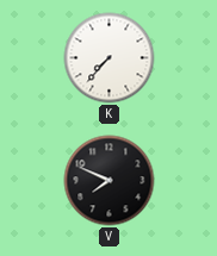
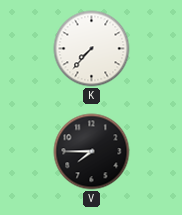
V: 7:49 -> 7:45 (92, 152)
